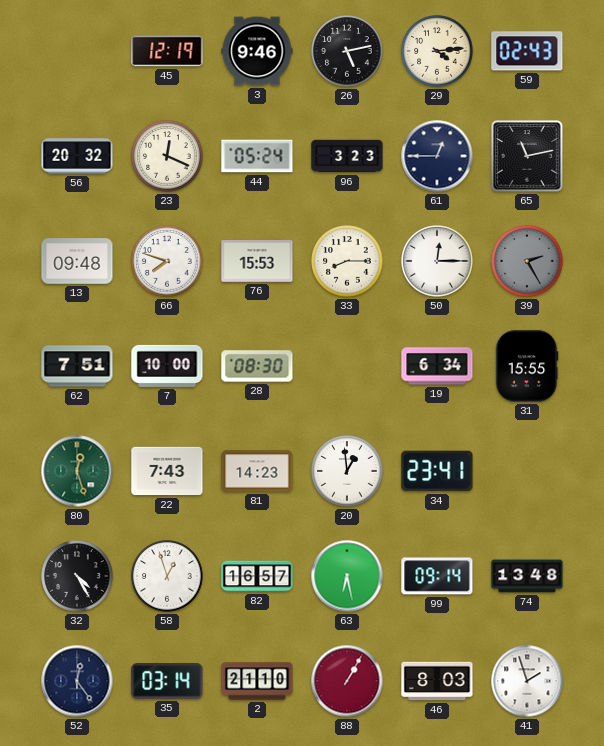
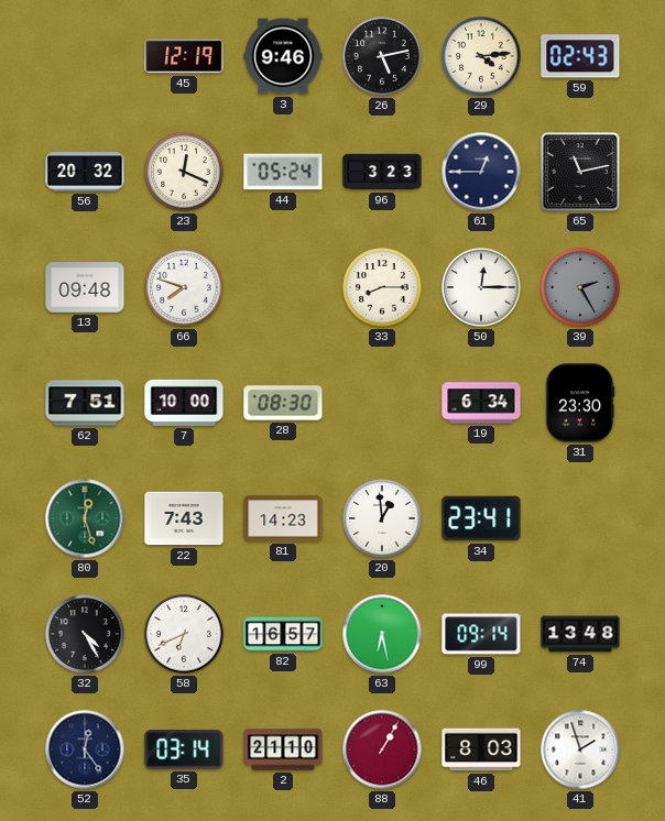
76: 15:53 -> none (257, 261)
31: 15:55 -> 23:30 (580, 403)
58: 12:57 -> 6:41 (184, 634)
